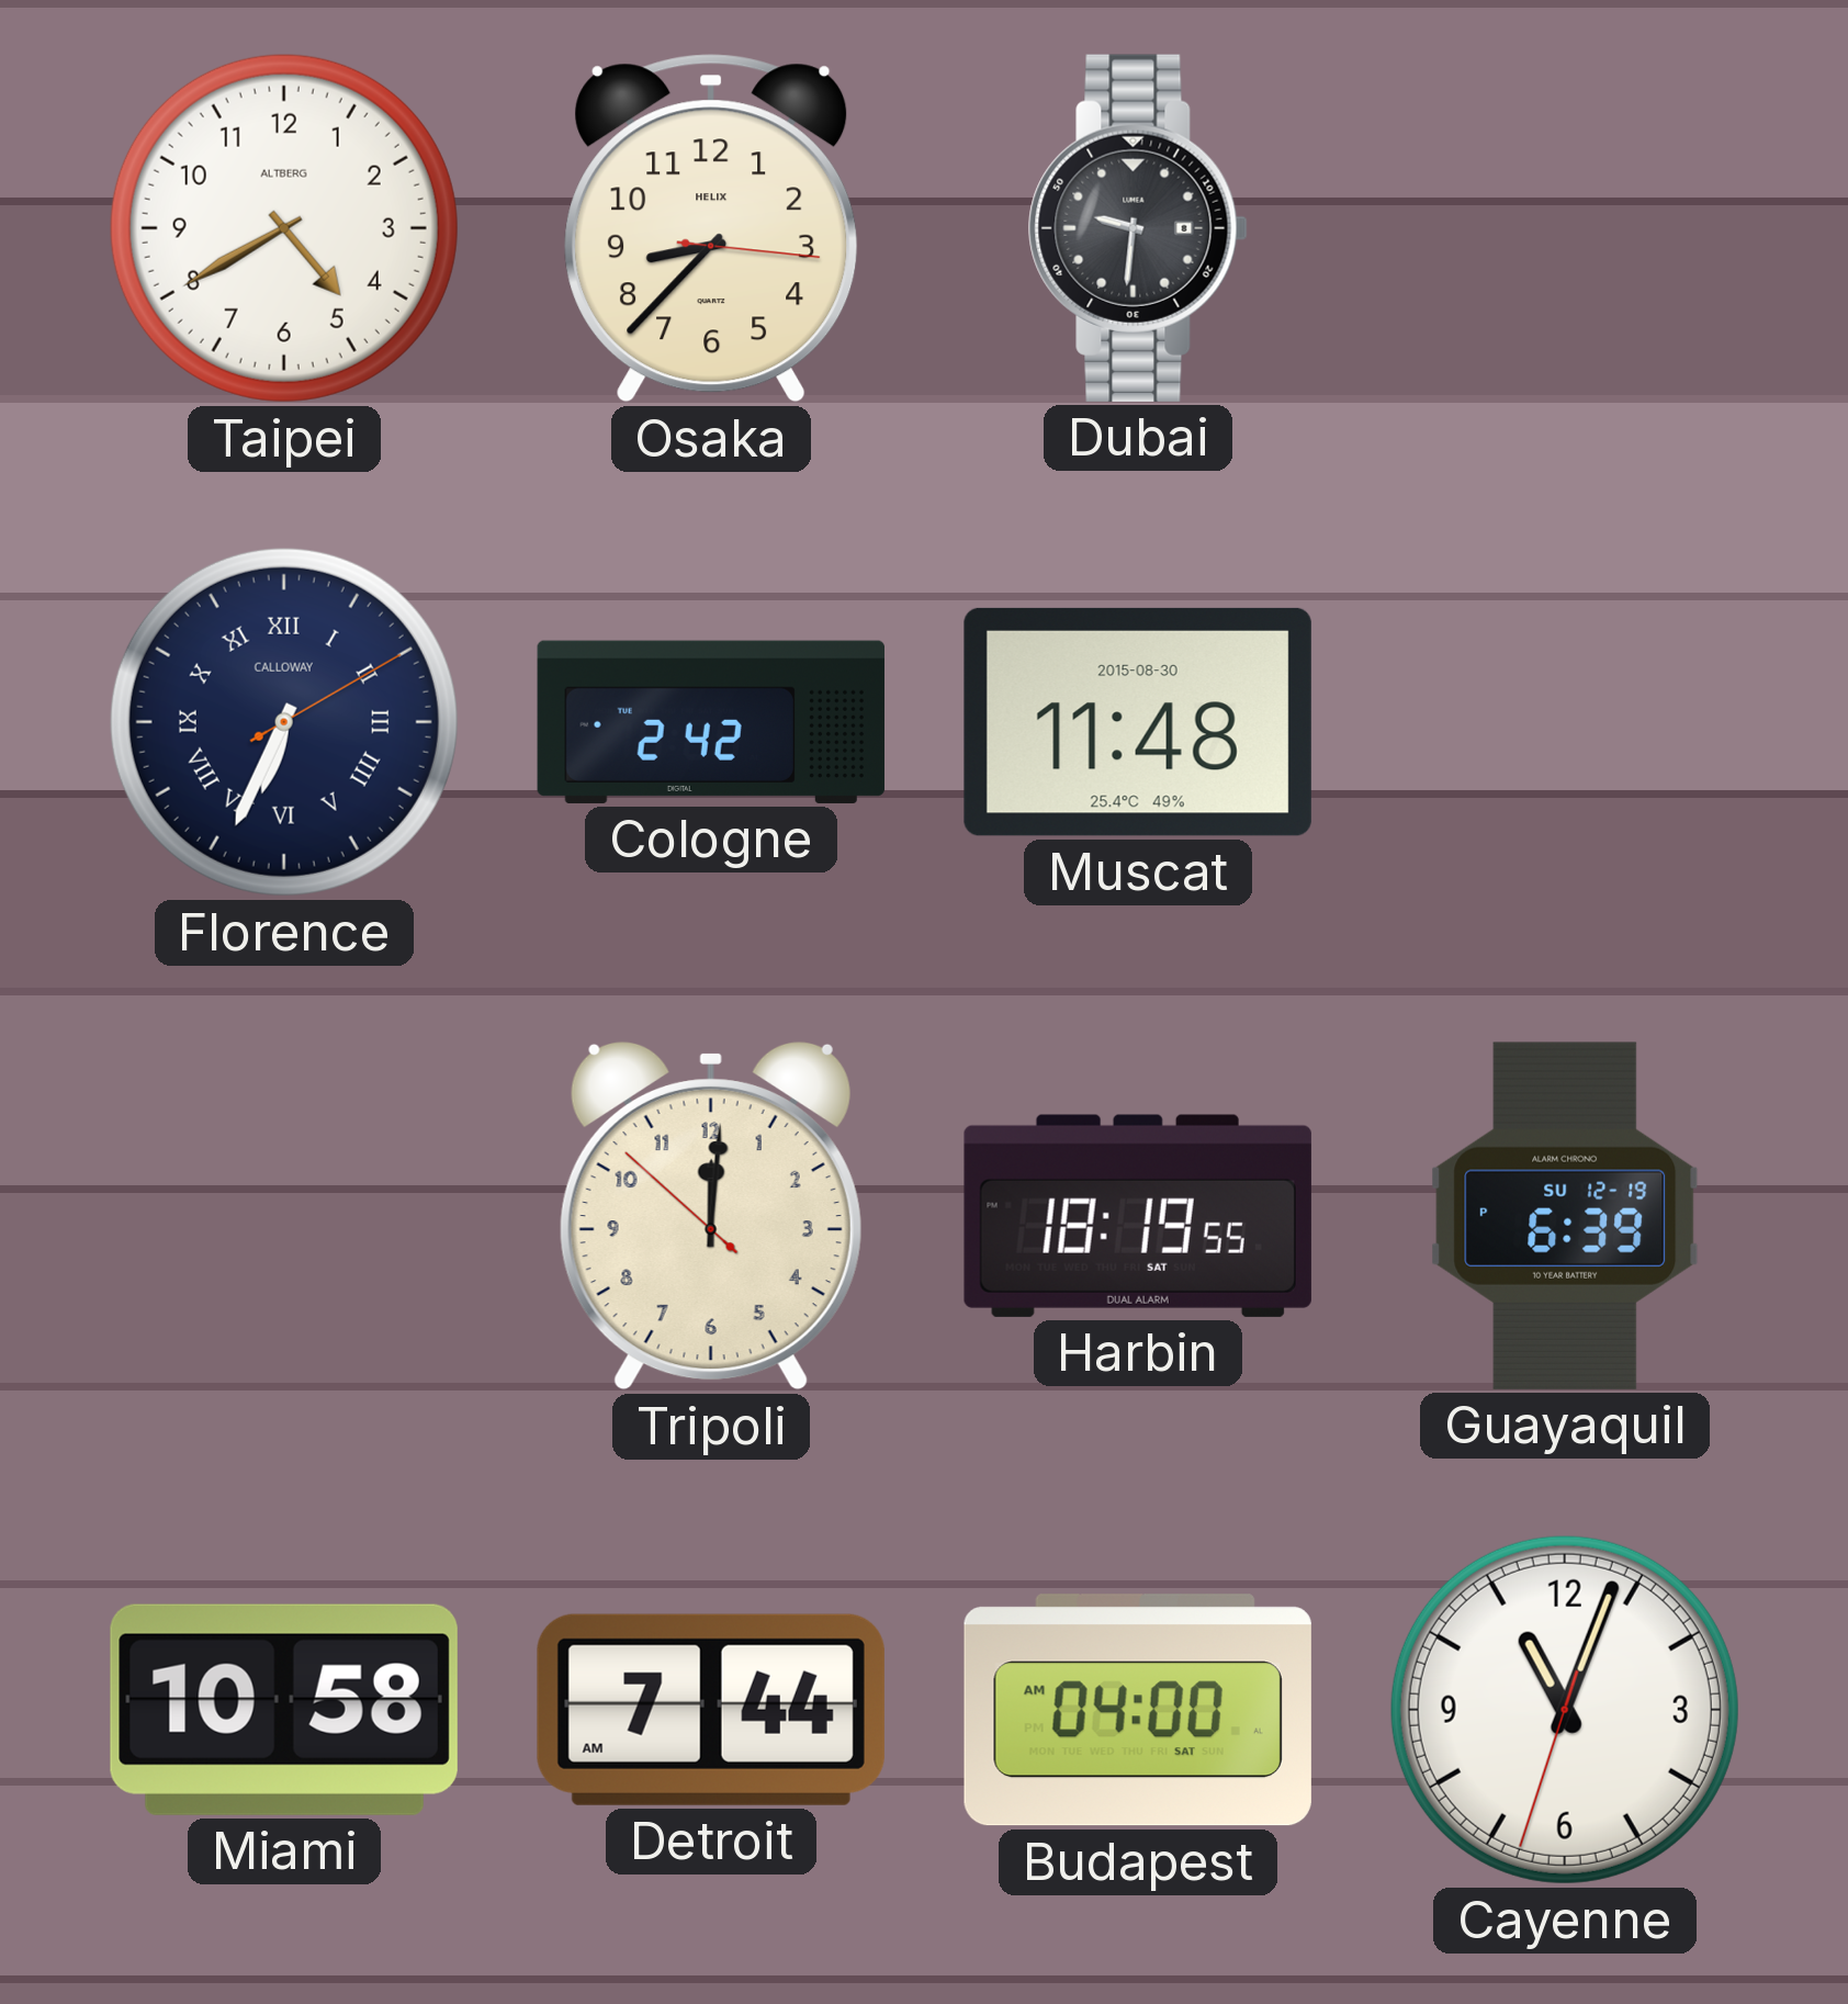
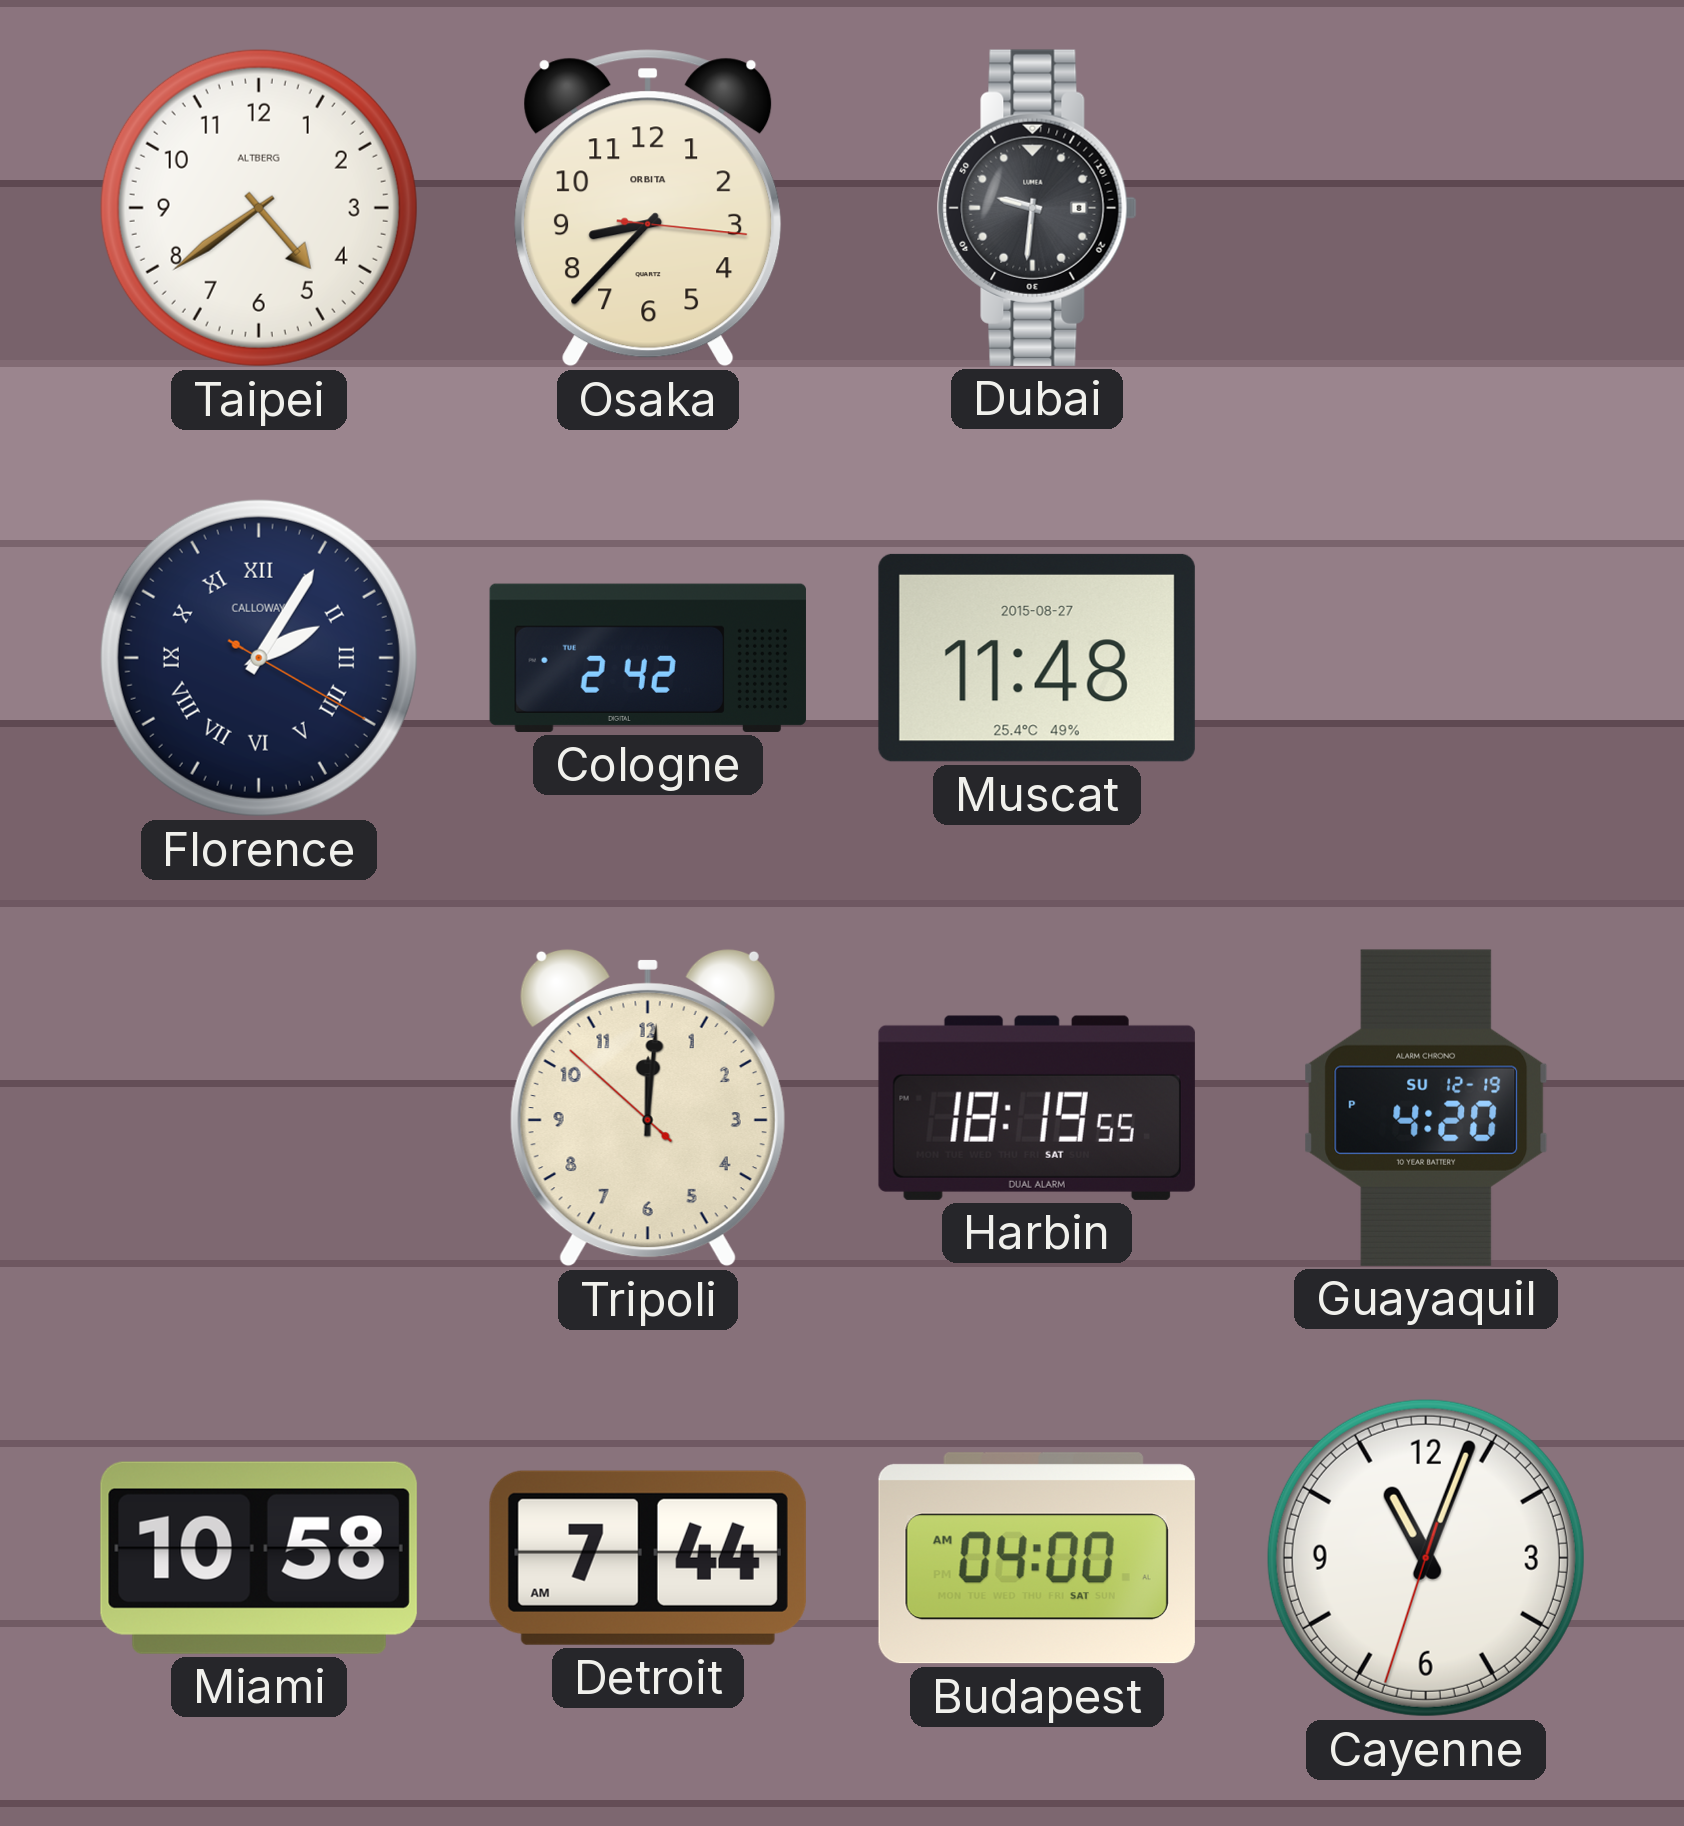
Taipei: 4:40 -> 4:39 (259, 208)
Osaka brand: HELIX -> ORBITA (648, 208)
Florence: 6:34 -> 2:05 (259, 658)
Muscat date: 2015-08-30 -> 2015-08-27 (1037, 658)
Guayaquil: 6:39 -> 4:20 (1426, 1108)
